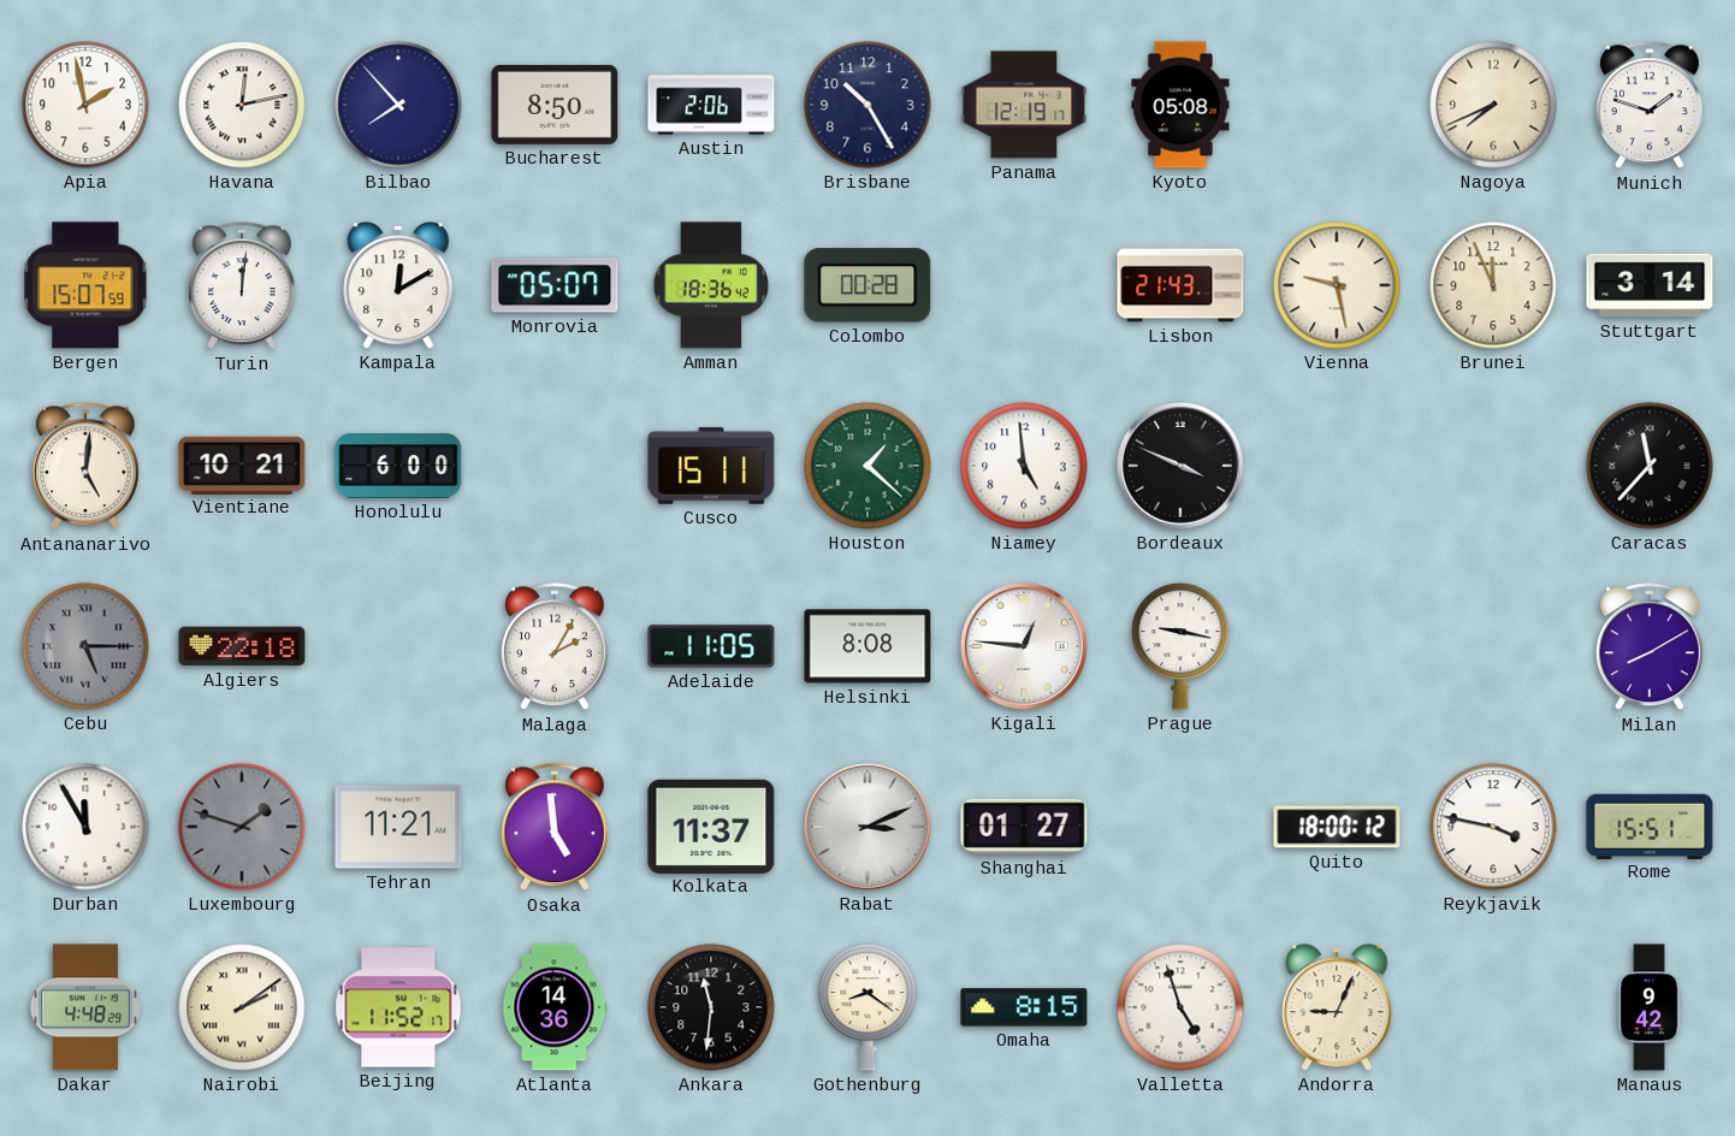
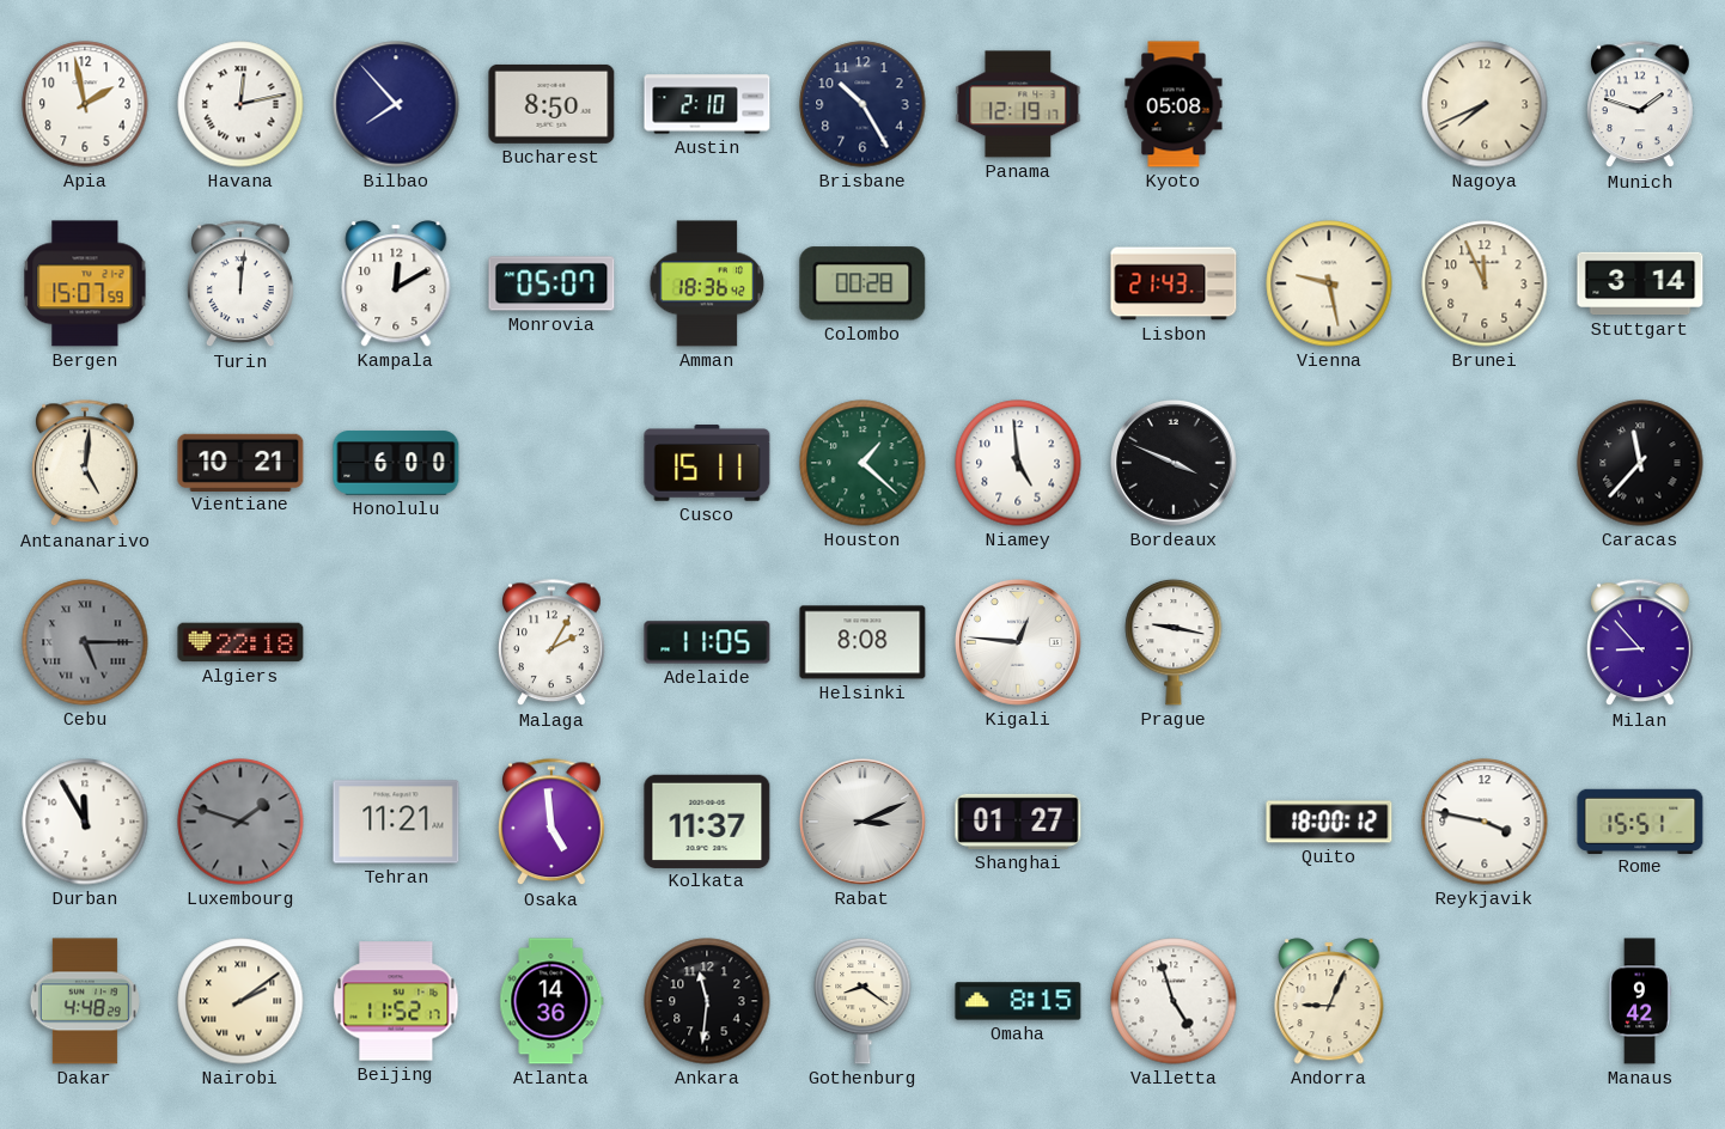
Austin: 2:06 -> 2:10 (707, 104)
Milan: 8:10 -> 8:53 (1641, 643)
